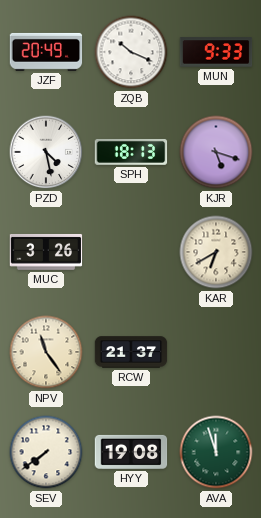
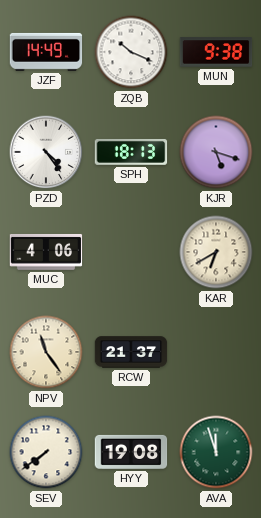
JZF: 20:49 -> 14:49 (46, 52)
MUN: 9:33 -> 9:38 (216, 52)
PZD: 4:28 -> 4:24 (46, 152)
MUC: 3:26 -> 4:06 (46, 252)
